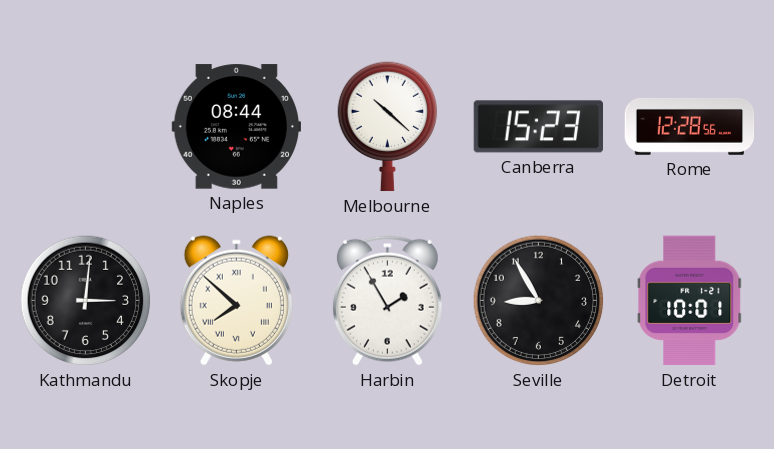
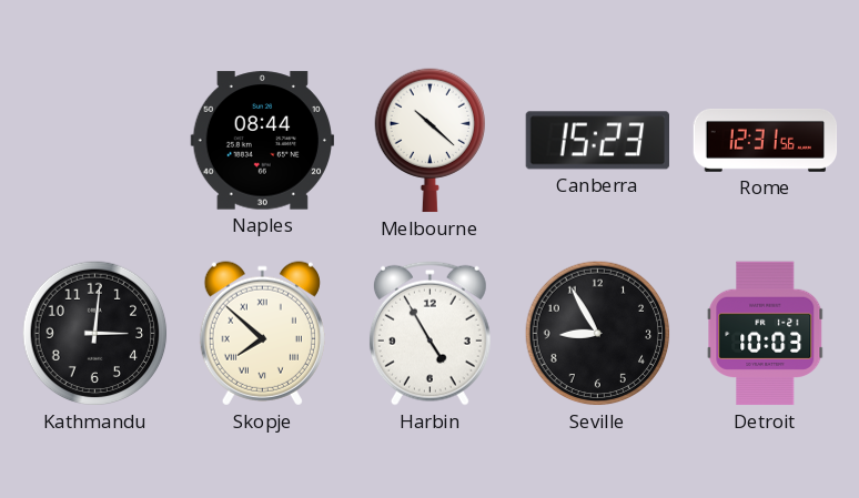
Rome: 12:28 -> 12:31 (766, 140)
Harbin: 1:55 -> 4:55 (429, 333)
Detroit: 10:01 -> 10:03 (766, 334)
